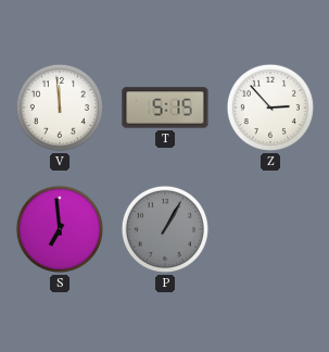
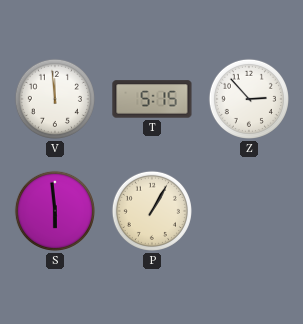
S: 6:59 -> 5:59 (55, 211)
P dial: grey -> cream (152, 211)
